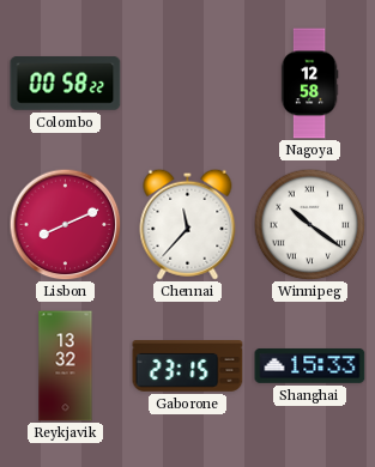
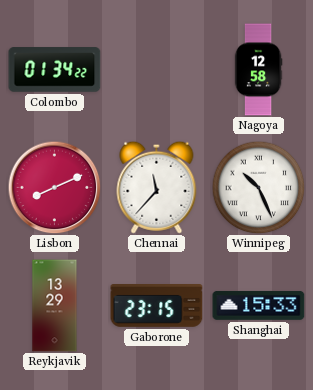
Colombo: 00:58 -> 01:34 (55, 70)
Winnipeg: 10:21 -> 10:26 (258, 187)
Reykjavik: 13:32 -> 13:29 (55, 306)
